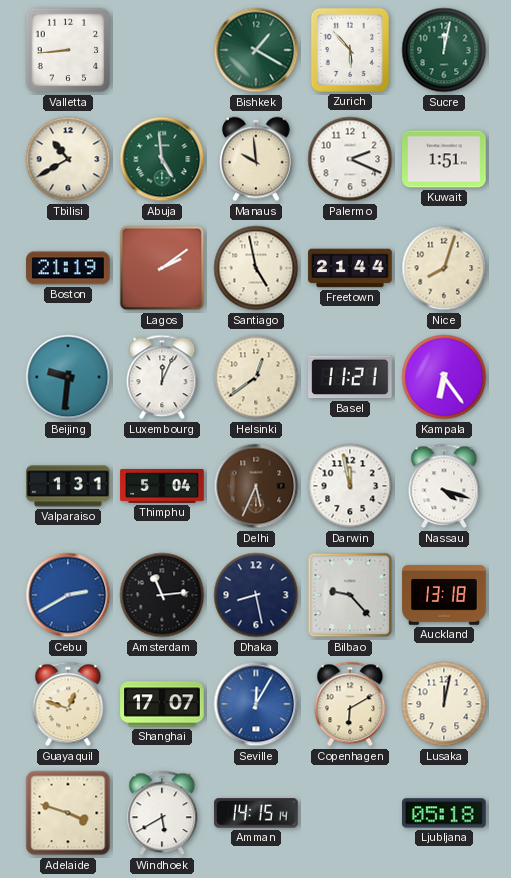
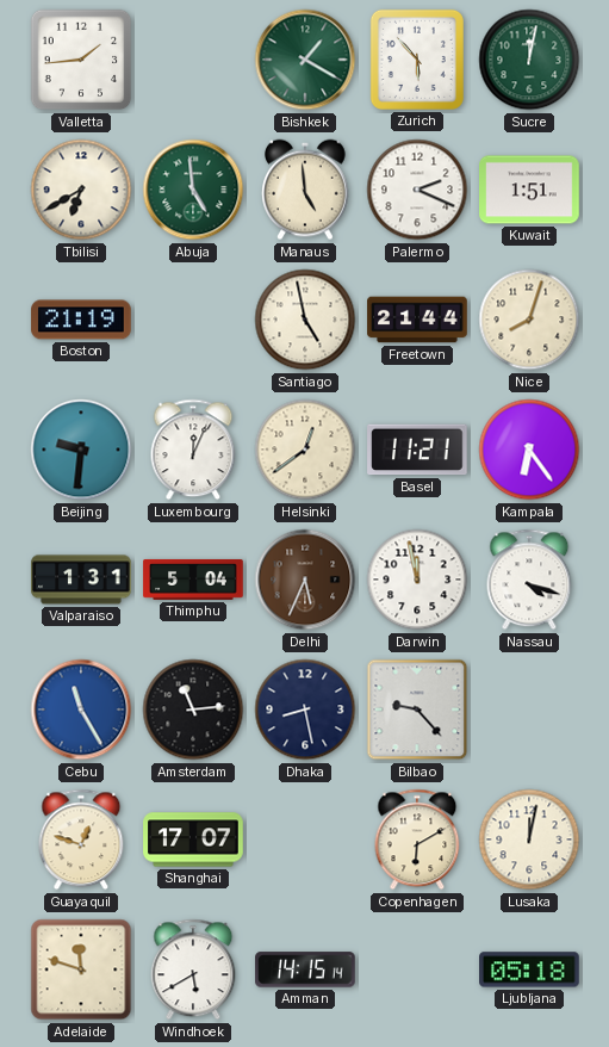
Valletta: 8:44 -> 1:44 (81, 60)
Tbilisi: 10:40 -> 6:40 (81, 190)
Manaus: 9:59 -> 4:59 (305, 190)
Lagos: 2:09 -> none (162, 268)
Cebu: 2:40 -> 11:25 (81, 710)
Auckland: 13:18 -> none (444, 595)
Seville: 12:05 -> none (256, 704)
Adelaide: 3:48 -> 11:48 (81, 969)
